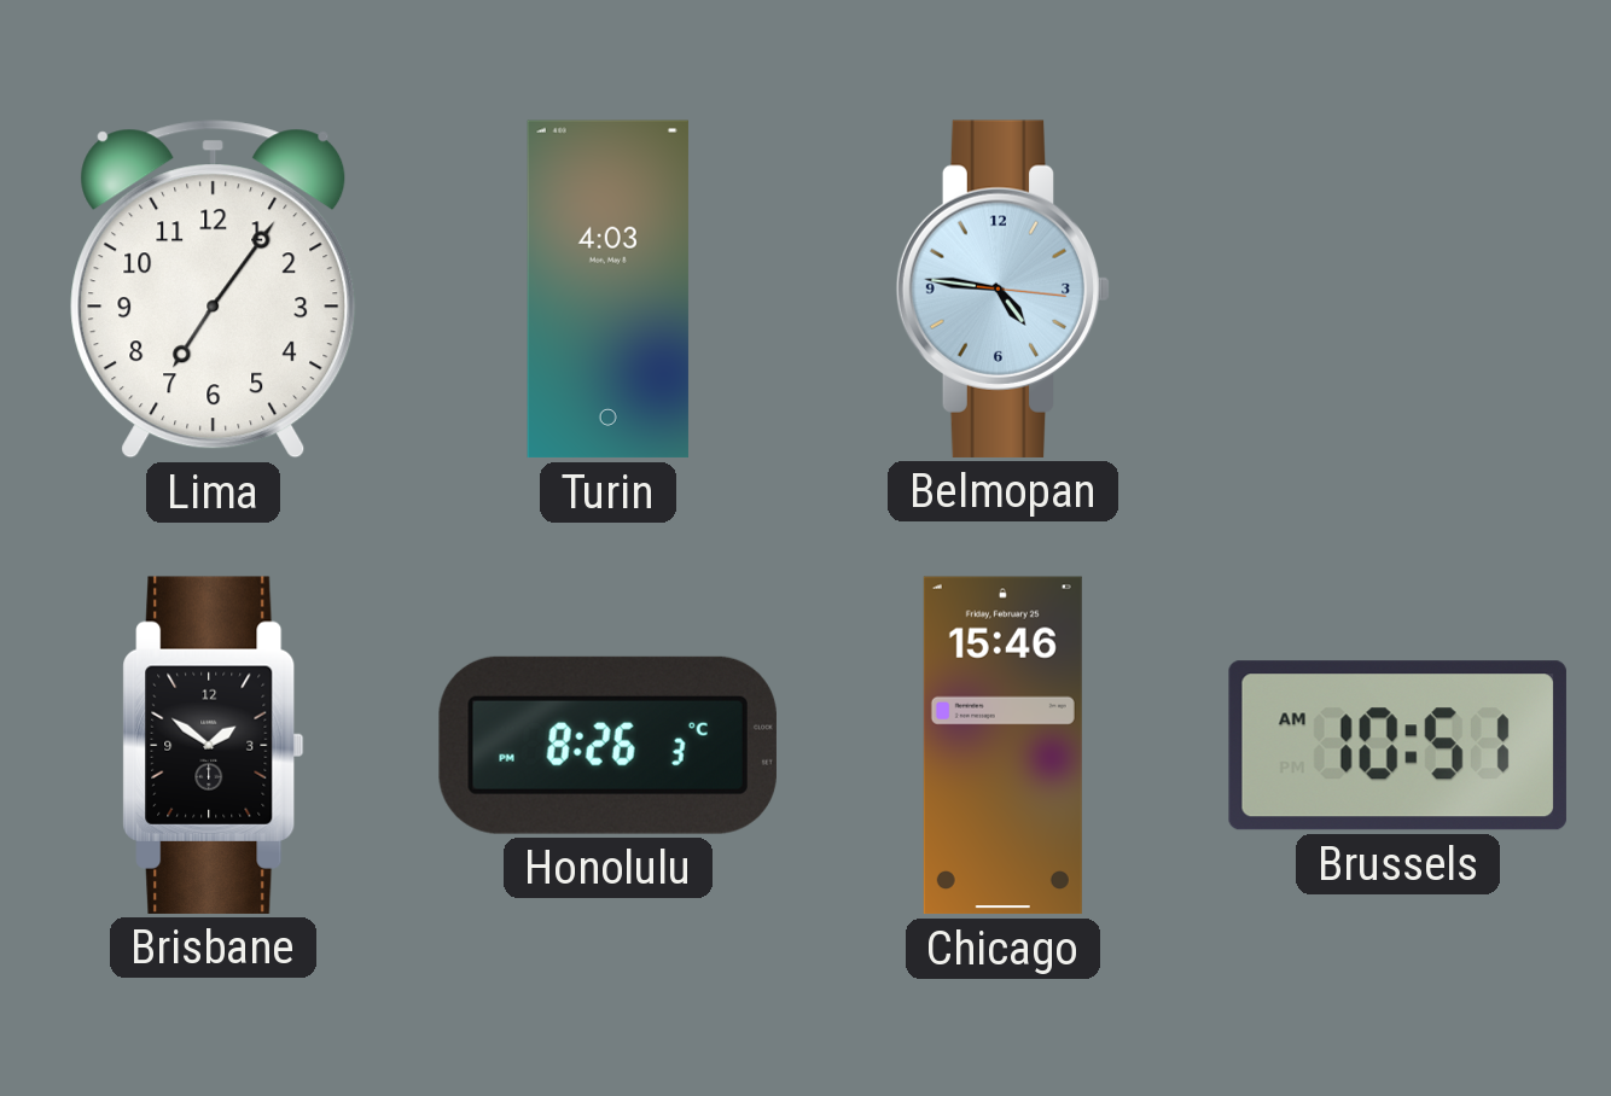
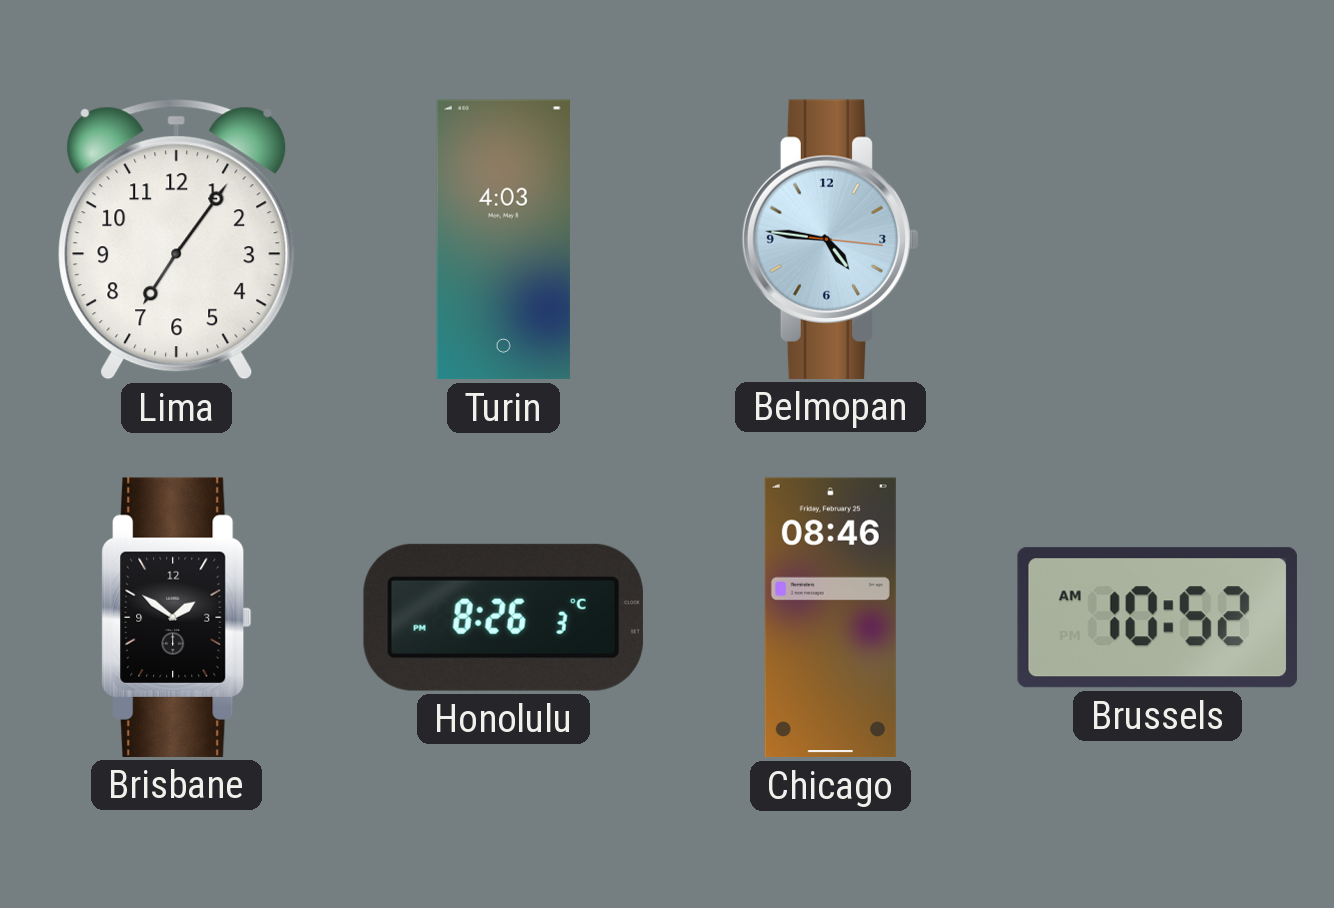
Chicago: 15:46 -> 08:46 (830, 618)
Brussels: 10:51 -> 10:52 (1157, 618)
